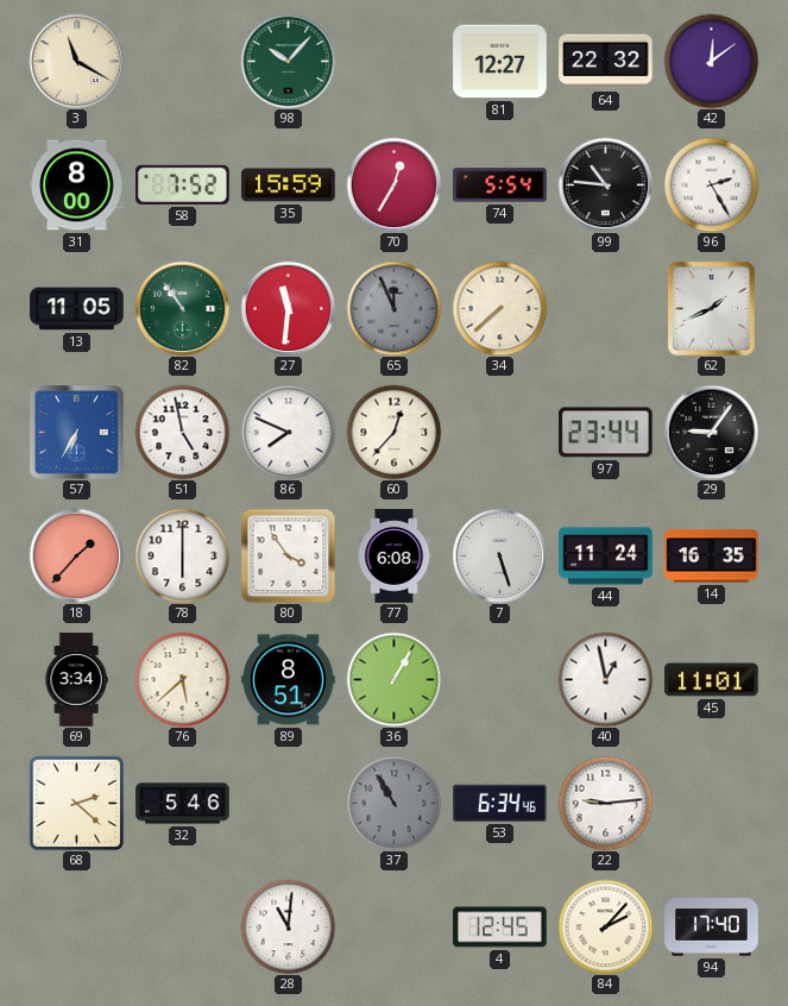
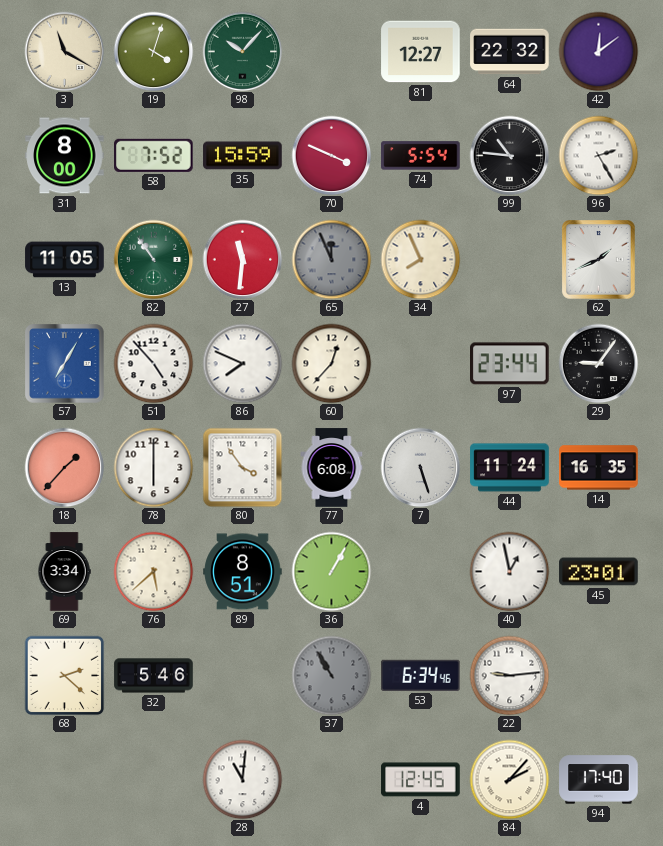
19: none -> 4:03 (153, 51)
70: 12:35 -> 3:49 (331, 155)
34: 7:38 -> 7:56 (420, 259)
57: 6:35 -> 7:05 (65, 364)
51: 4:58 -> 4:53 (153, 363)
45: 11:01 -> 23:01 (599, 572)
